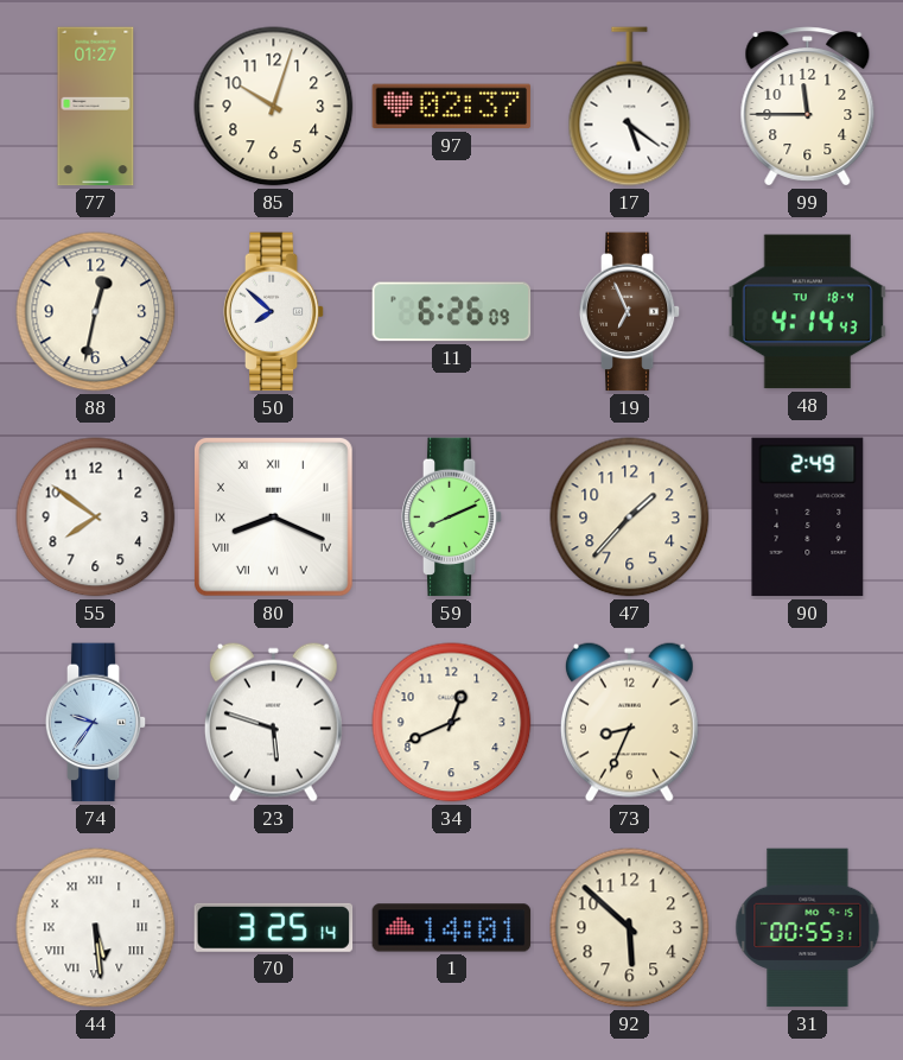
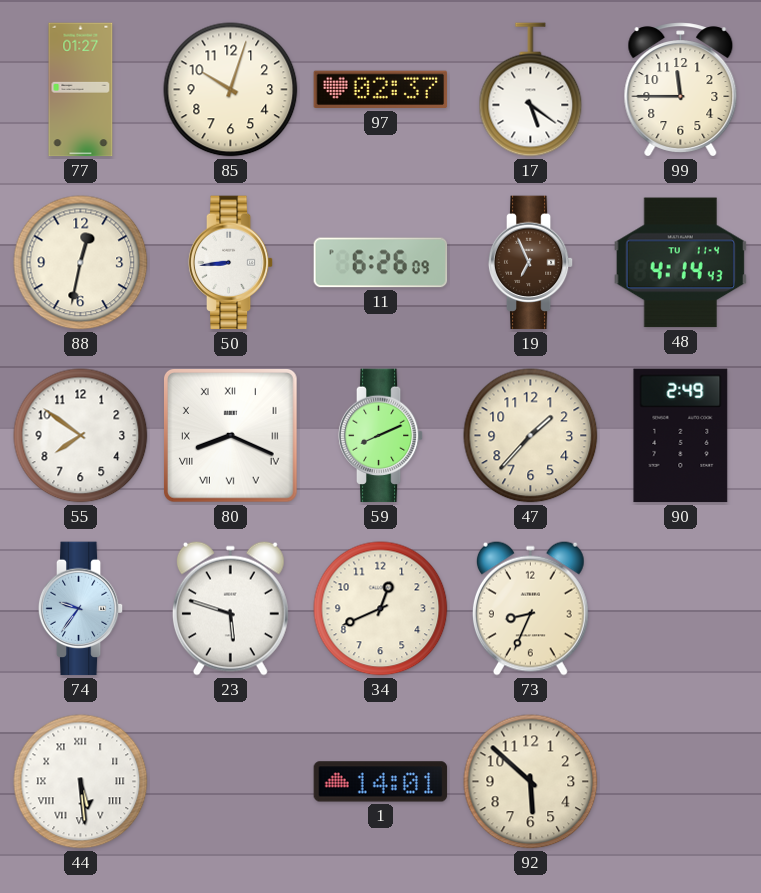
50: 7:52 -> 8:44 (231, 263)
48 date: TU 18-4 -> TU 11-4 (680, 263)
70: 3:25 -> none (274, 927)
31: 00:55 -> none (808, 928)
